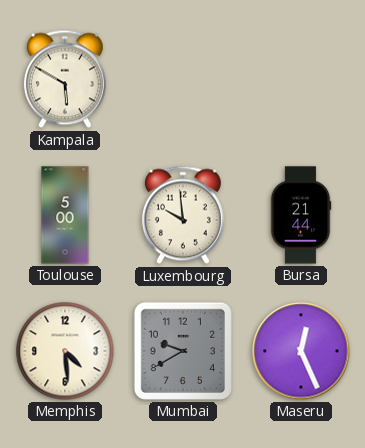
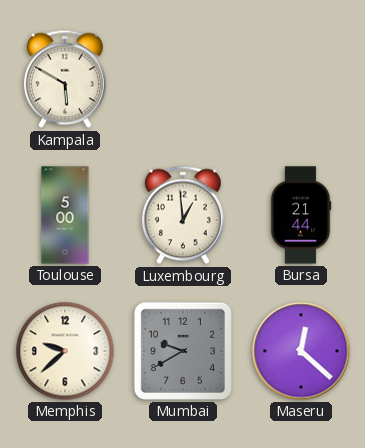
Luxembourg: 9:59 -> 12:59 (183, 215)
Memphis: 4:29 -> 9:38 (65, 351)
Maseru: 12:26 -> 12:22 (301, 351)
